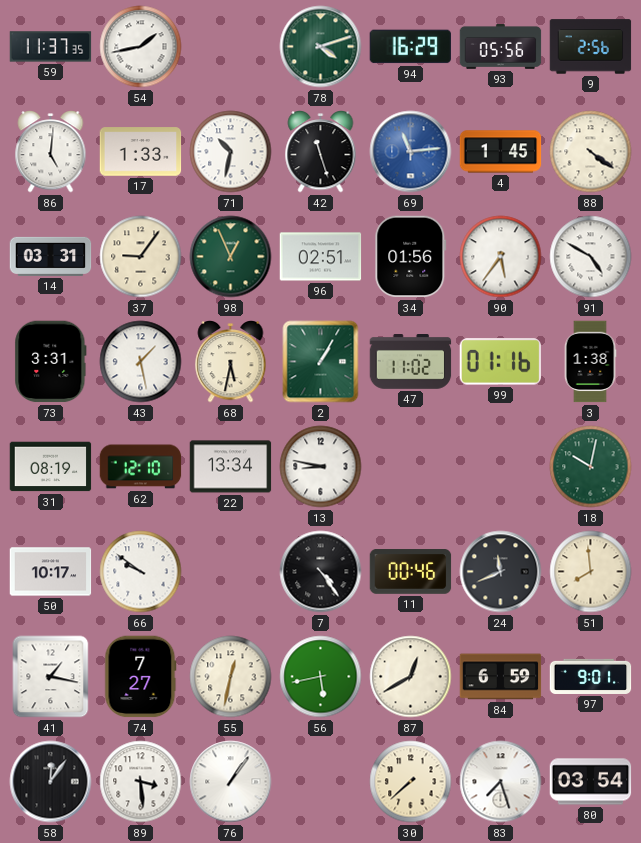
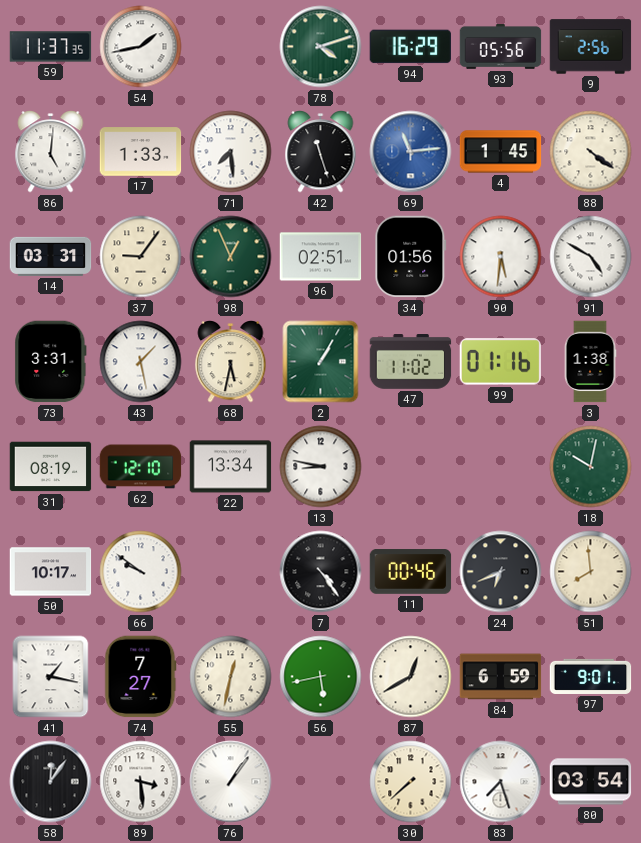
71: 10:32 -> 7:29 (231, 152)
90: 5:36 -> 5:31 (501, 257)
24: 11:41 -> 6:41 (501, 572)
